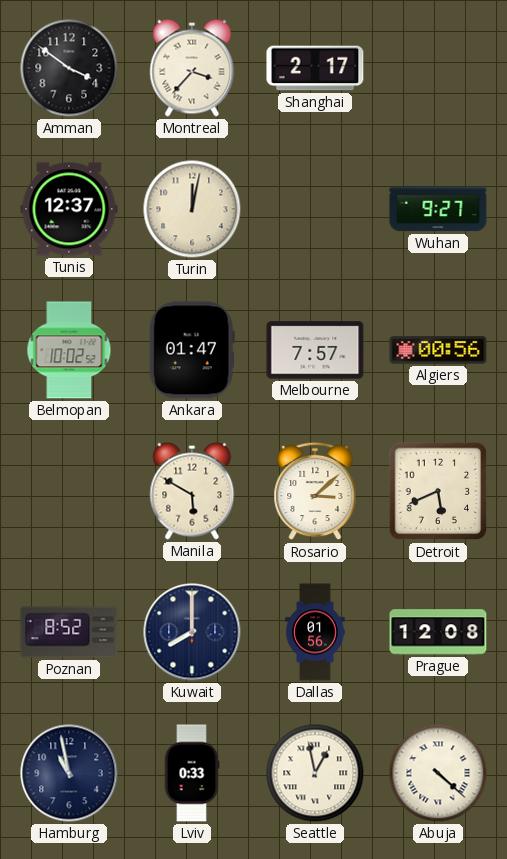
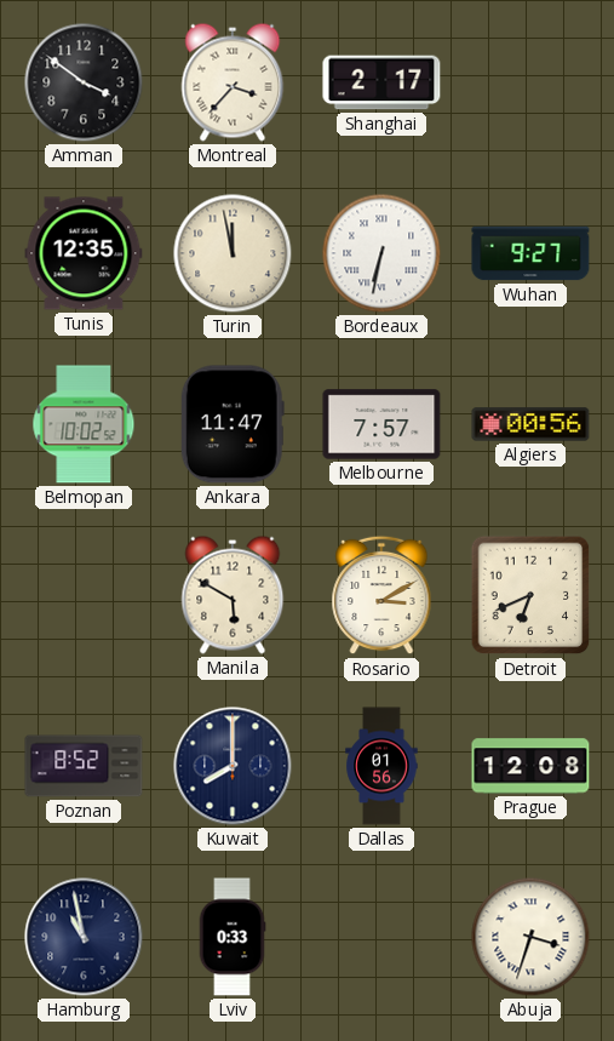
Tunis: 12:37 -> 12:35 (84, 253)
Turin: 12:02 -> 11:58 (233, 253)
Bordeaux: none -> 6:32 (381, 253)
Ankara: 01:47 -> 11:47 (233, 424)
Rosario: 3:08 -> 3:10 (381, 595)
Detroit: 5:41 -> 6:41 (530, 595)
Seattle: 12:58 -> none (315, 773)
Abuja: 4:22 -> 3:33 (530, 937)
